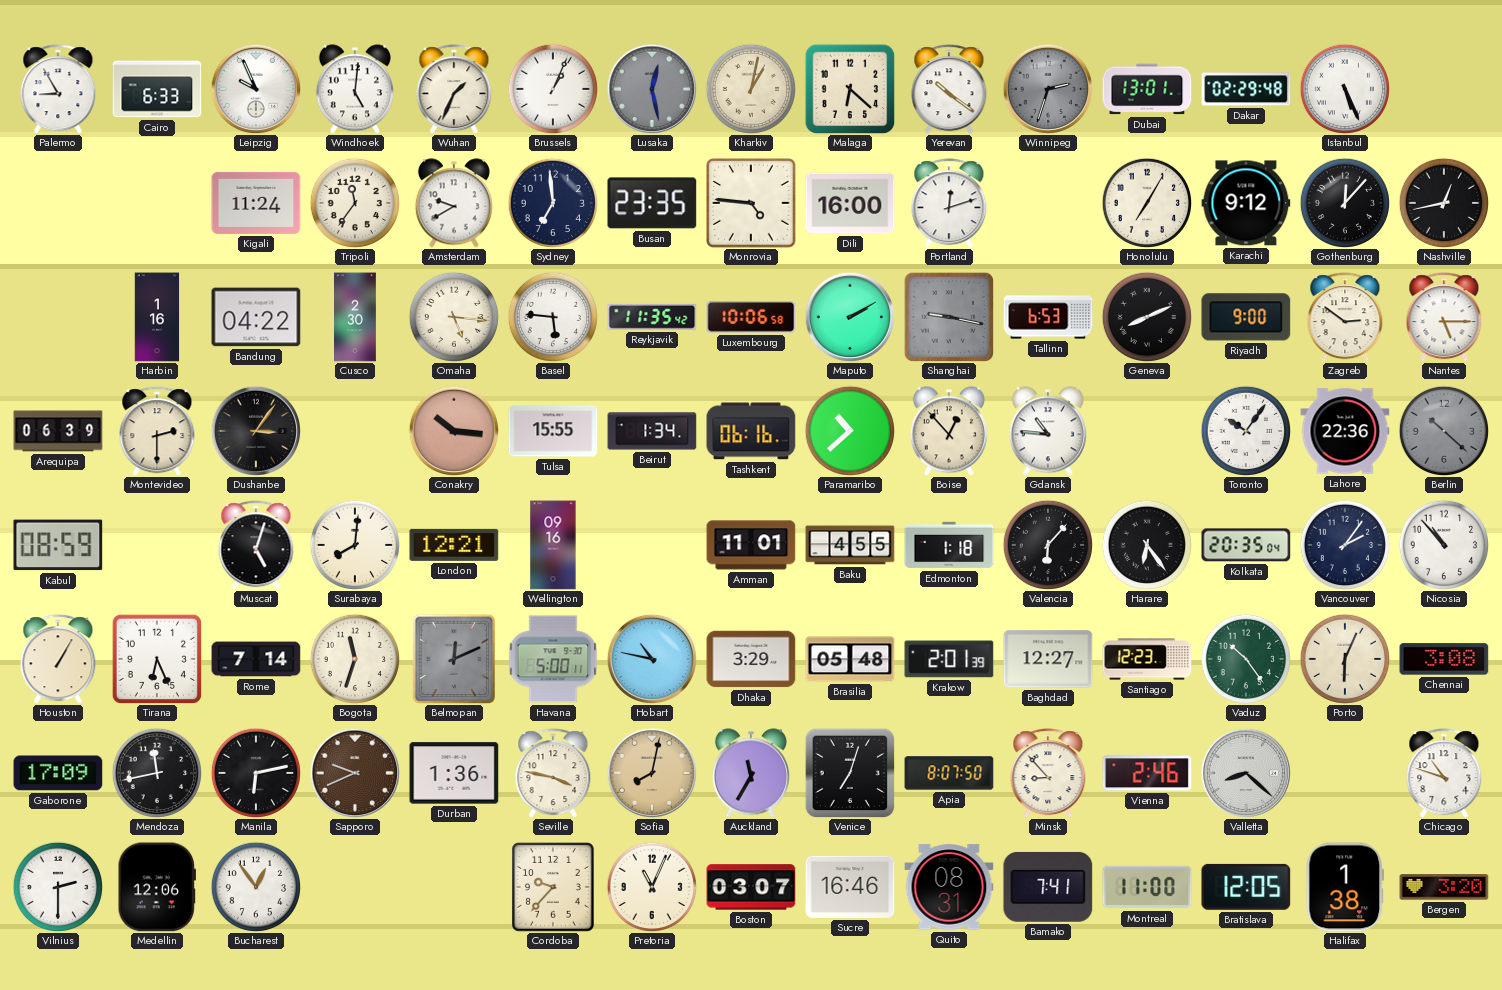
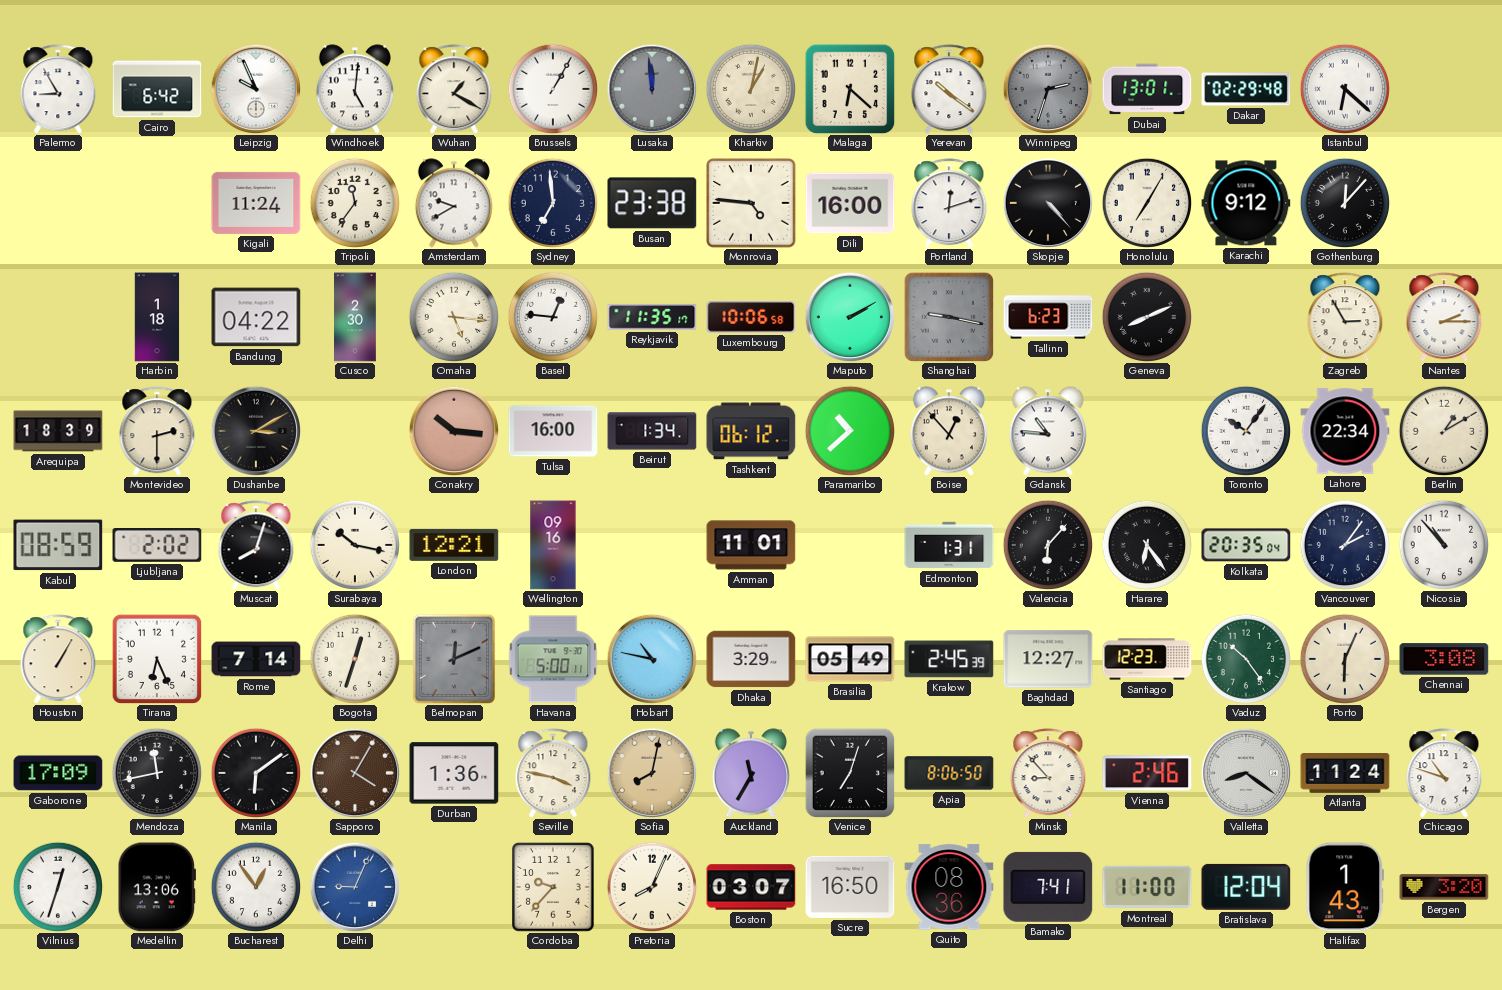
Cairo: 6:33 -> 6:42 (157, 89)
Wuhan: 1:34 -> 1:20 (454, 89)
Brussels: 1:04 -> 1:05 (553, 89)
Lusaka: 12:28 -> 11:59 (651, 88)
Istanbul: 5:26 -> 6:22 (1345, 89)
Busan: 23:35 -> 23:38 (652, 203)
Skopje: none -> 4:23 (1047, 202)
Nashville: 12:43 -> none (1444, 203)
Harbin: 1:16 -> 1:18 (157, 317)
Basel: 5:46 -> 12:46 (553, 317)
Reykjavik: 11:35:42 -> 11:35:17 (652, 317)
Tallinn: 6:53 -> 6:23 (1048, 317)
Riyadh: 9:00 -> none (1246, 317)
Zagreb: 2:51 -> 2:55 (1345, 317)
Nantes: 5:15 -> 2:15 (1444, 317)
Arequipa: 06:39 -> 18:39 (58, 431)
Dushanbe: 3:06 -> 3:10 (255, 430)
Tulsa: 15:55 -> 16:00 (553, 431)
Tashkent: 06:16 -> 06:12 (751, 431)
Lahore: 22:36 -> 22:34 (1345, 431)
Berlin: 10:22 -> 1:10 (1444, 431)
Berlin dial: grey -> cream (1444, 431)
Ljubljana: none -> 2:02 (157, 546)
Muscat: 5:03 -> 8:03 (256, 545)
Surabaya: 8:01 -> 10:17 (355, 545)
Baku: 4:55 -> none (850, 545)
Edmonton: 1:18 -> 1:31 (949, 545)
Bogota: 11:33 -> 12:33 (355, 659)
Brasilia: 05:48 -> 05:49 (850, 659)
Krakow: 2:01 -> 2:45 (949, 659)
Manila: 6:13 -> 6:09 (256, 773)
Sapporo: 9:41 -> 4:05 (354, 772)
Apia: 8:07 -> 8:06 (949, 773)
Valletta: 8:22 -> 8:21 (1245, 772)
Atlanta: none -> 11:24 (1345, 774)
Vilnius: 2:30 -> 12:33 (58, 887)
Medellin: 12:06 -> 13:06 (156, 887)
Delhi: none -> 9:04 (354, 886)
Pretoria: 11:04 -> 8:04 (652, 887)
Sucre: 16:46 -> 16:50 (850, 887)
Quito: 08:31 -> 08:36 (949, 887)
Bratislava: 12:05 -> 12:04 (1246, 887)
Halifax: 1:38 -> 1:43 (1344, 887)
